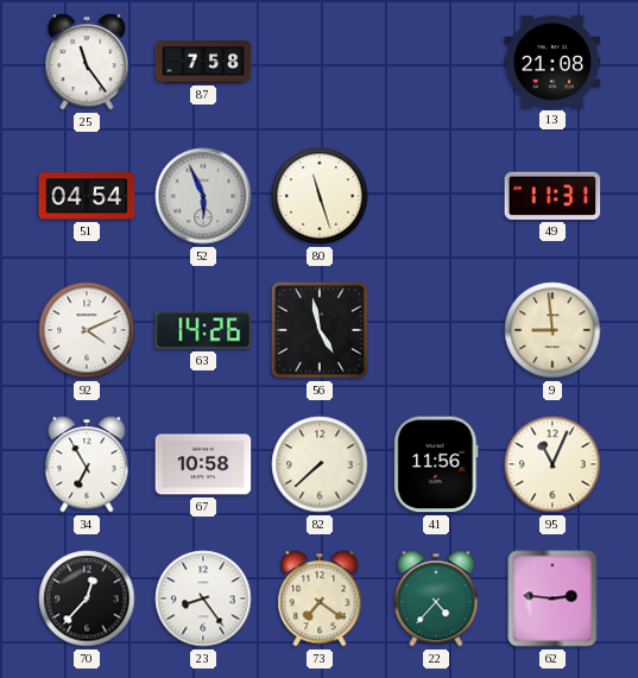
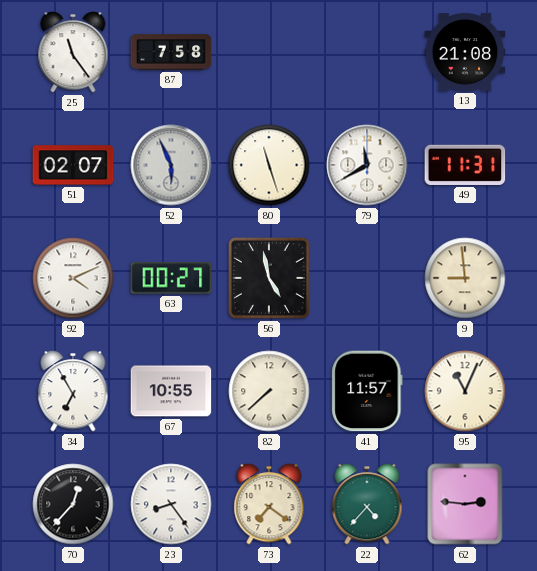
51: 04:54 -> 02:07 (73, 165)
79: none -> 11:40 (367, 165)
63: 14:26 -> 00:27 (171, 278)
67: 10:58 -> 10:55 (171, 391)
41: 11:56 -> 11:57 (367, 391)
